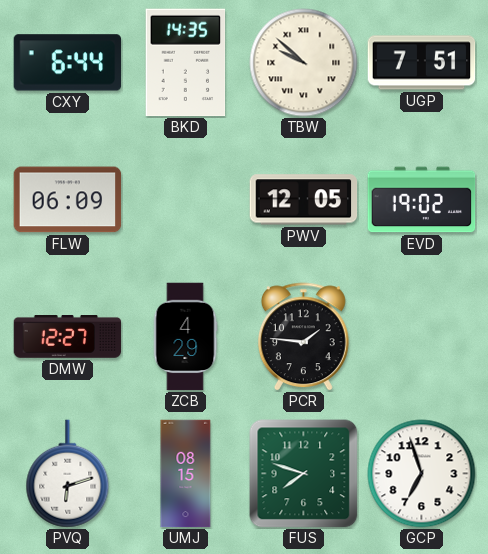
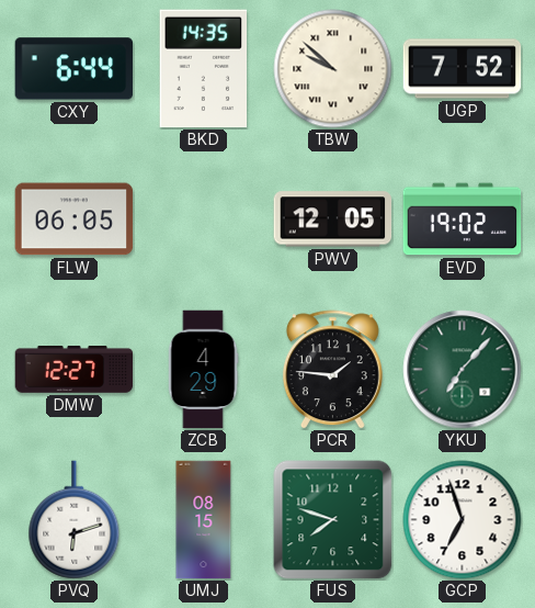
UGP: 7:51 -> 7:52 (463, 69)
FLW: 06:09 -> 06:05 (75, 219)
YKU: none -> 7:07 (463, 370)
